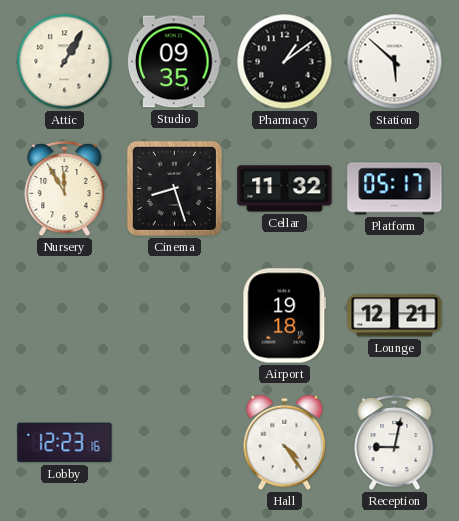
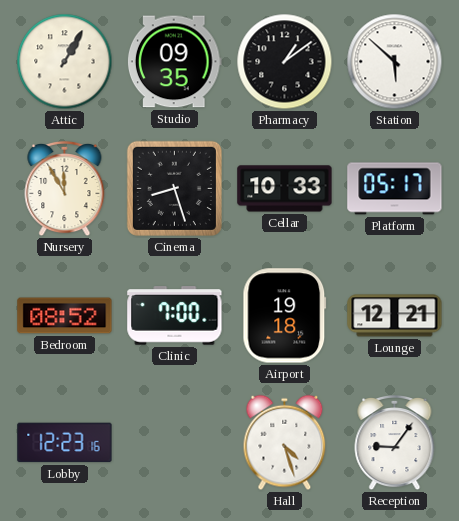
Cellar: 11:32 -> 10:33 (285, 189)
Bedroom: none -> 08:52 (65, 316)
Clinic: none -> 7:00 (175, 316)
Hall: 4:24 -> 4:27 (285, 443)
Reception: 9:02 -> 9:06 (395, 443)
